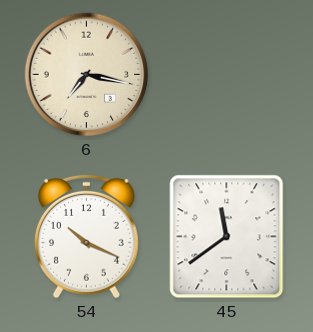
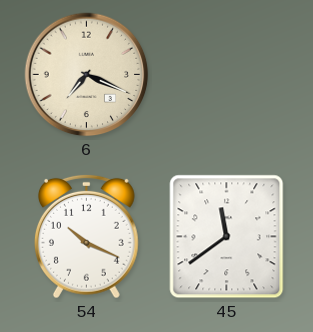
6: 7:17 -> 7:19 (87, 75)
